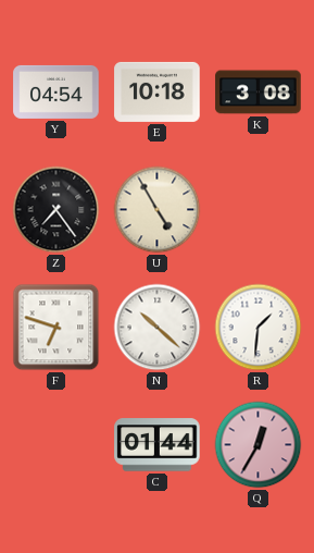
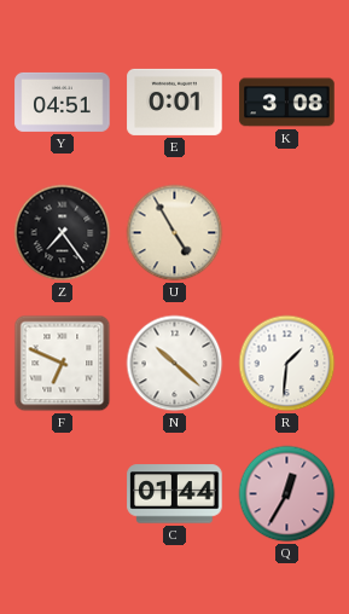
Y: 04:54 -> 04:51 (63, 102)
E: 10:18 -> 0:01 (175, 102)
F: 6:48 -> 6:49 (63, 364)
